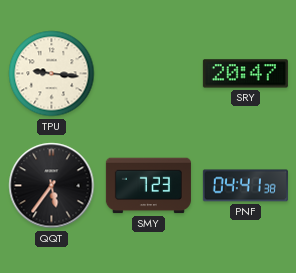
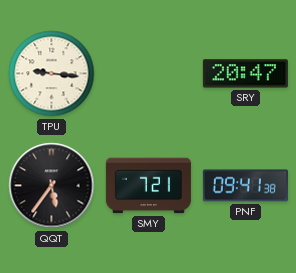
SMY: 7:23 -> 7:21 (148, 186)
PNF: 04:41 -> 09:41 (245, 186)
